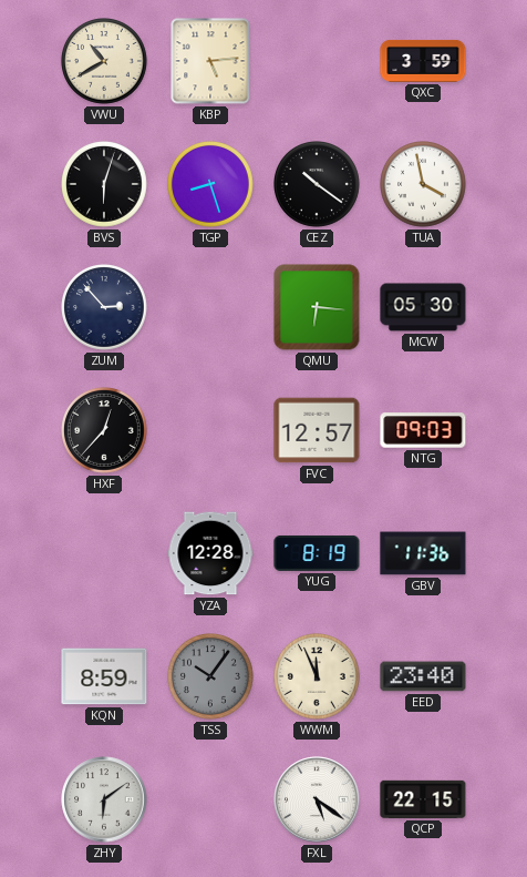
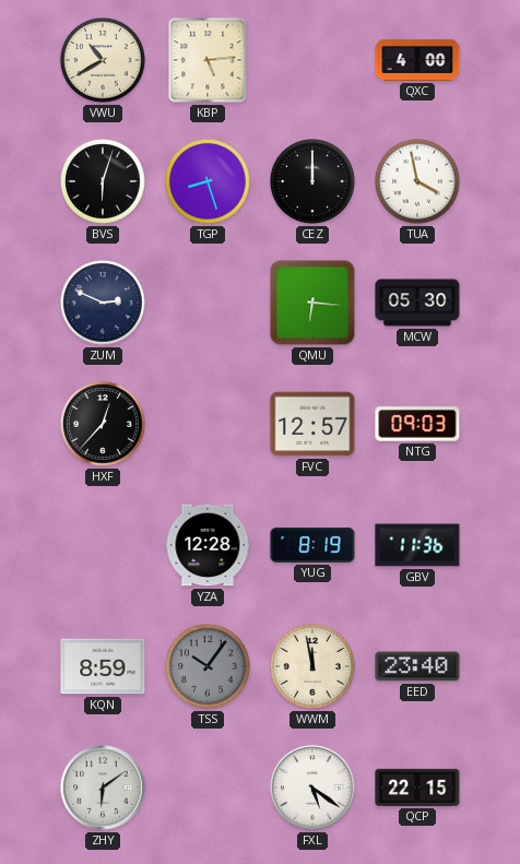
QXC: 3:59 -> 4:00 (417, 60)
CEZ: 10:21 -> 12:00 (314, 182)
ZUM: 2:53 -> 2:49 (104, 304)
WWM: 11:56 -> 11:58 (314, 667)
